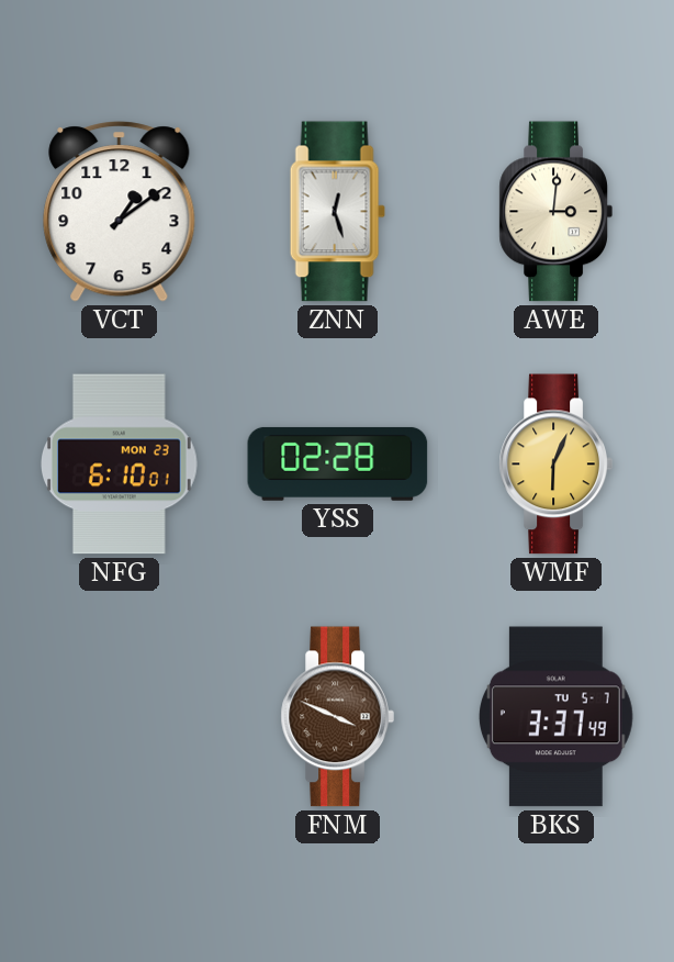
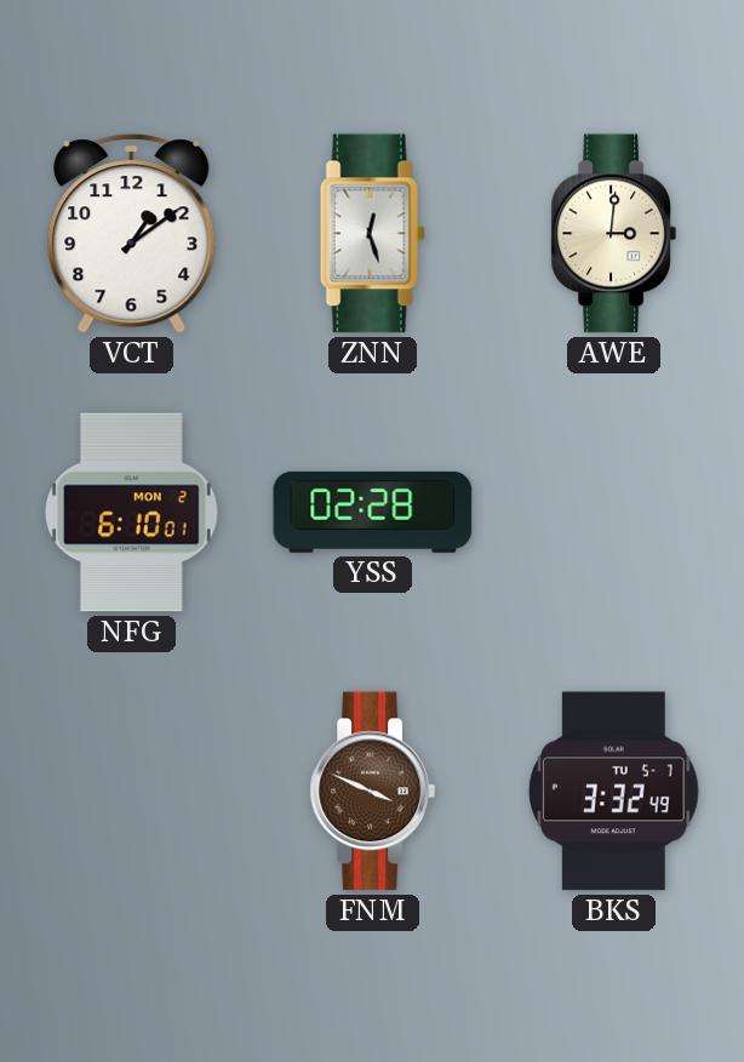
NFG date: MON 23 -> MON 2 (132, 513)
WMF: 6:04 -> none (555, 465)
BKS: 3:37 -> 3:32 (613, 792)
